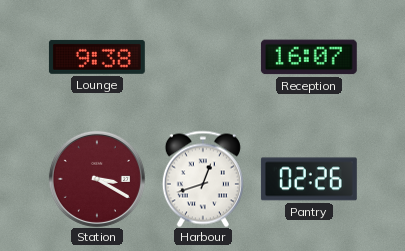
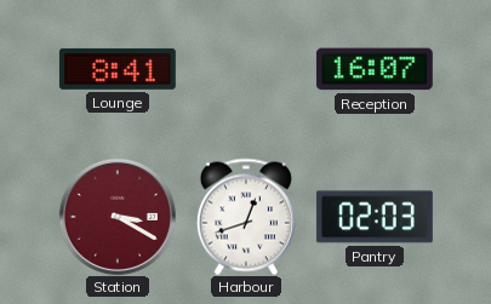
Lounge: 9:38 -> 8:41 (118, 69)
Pantry: 02:26 -> 02:03 (375, 217)
